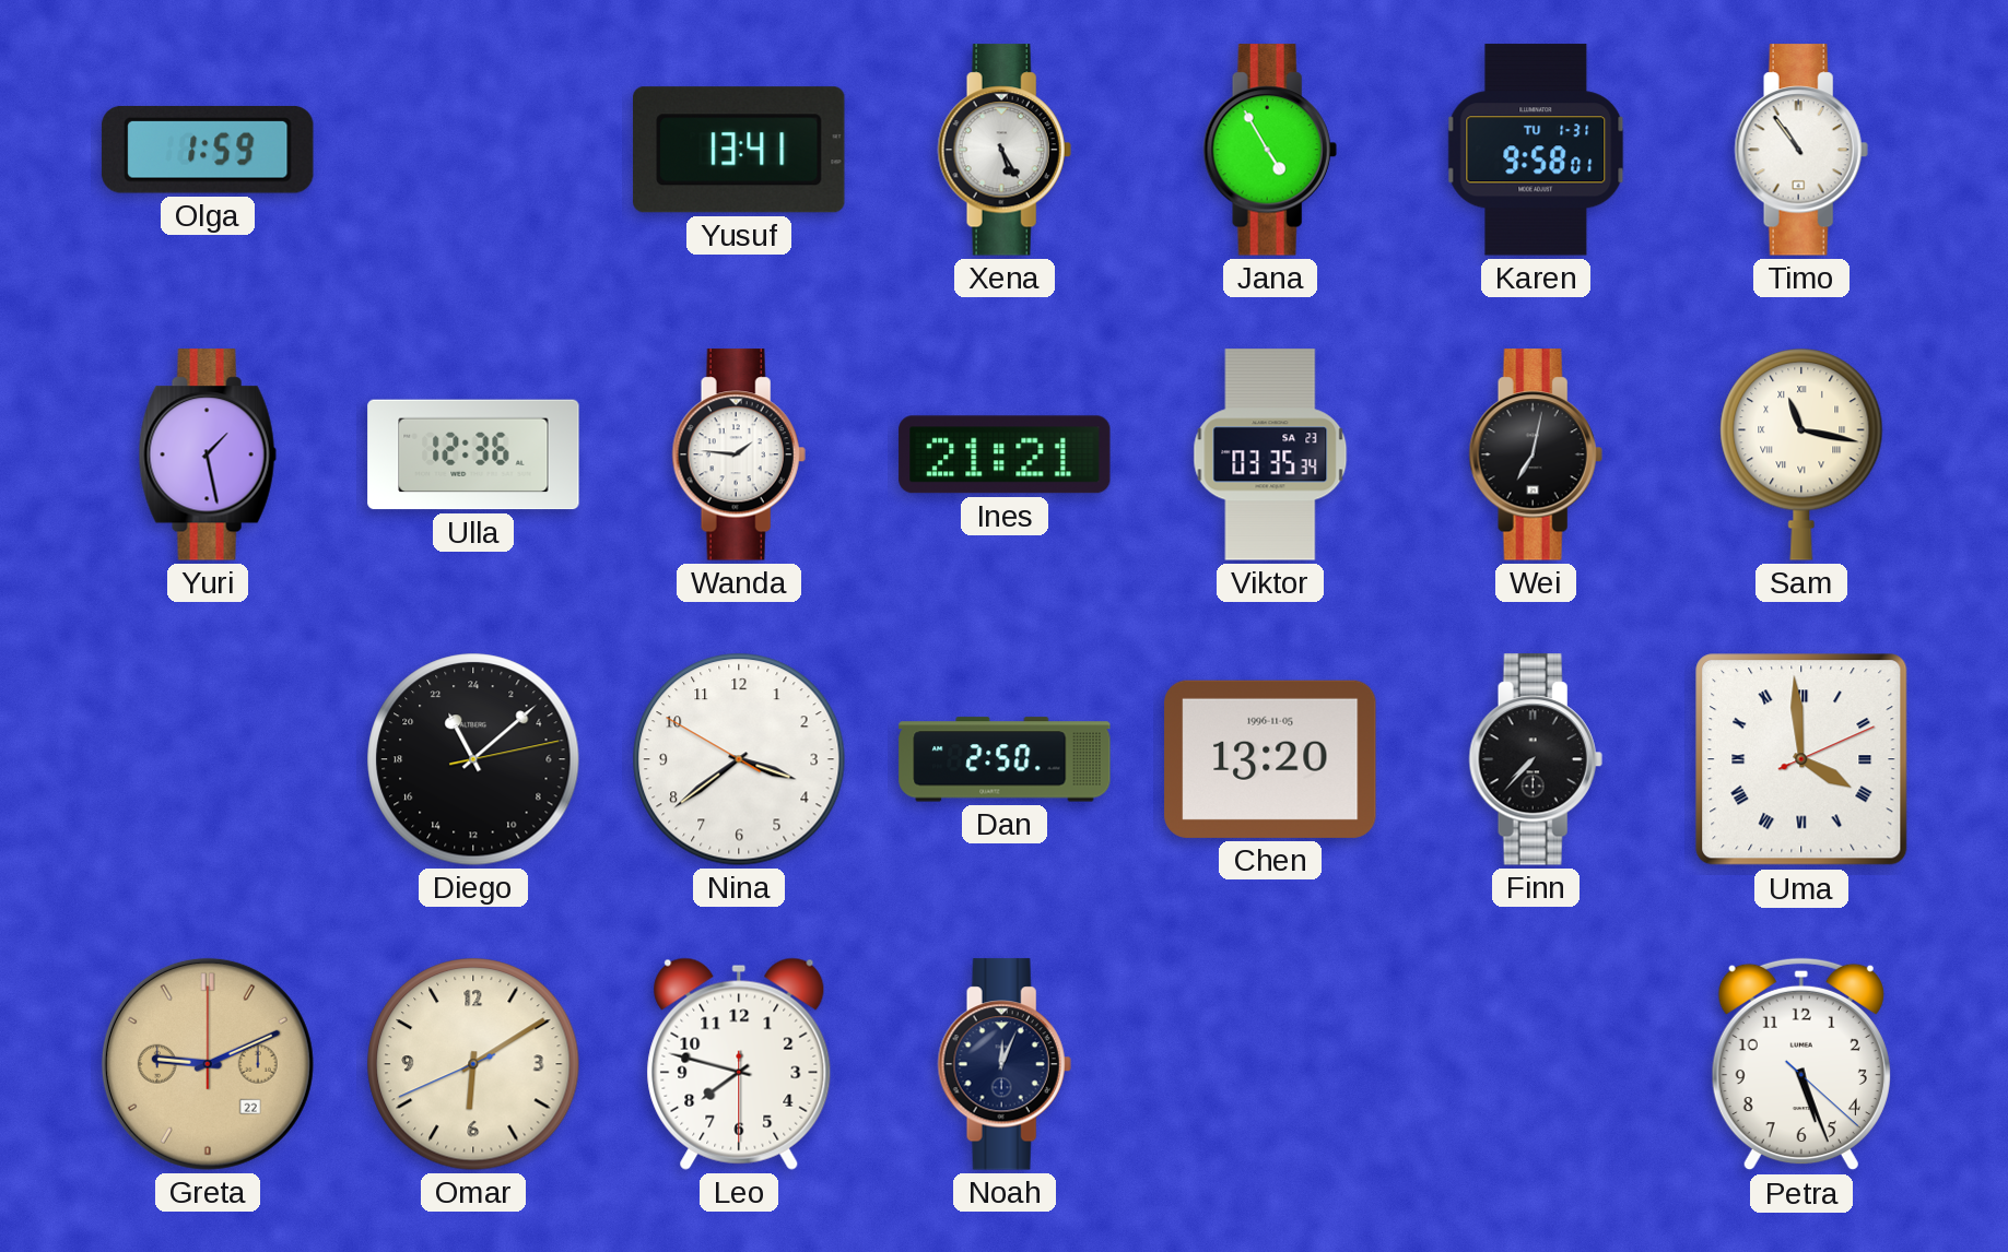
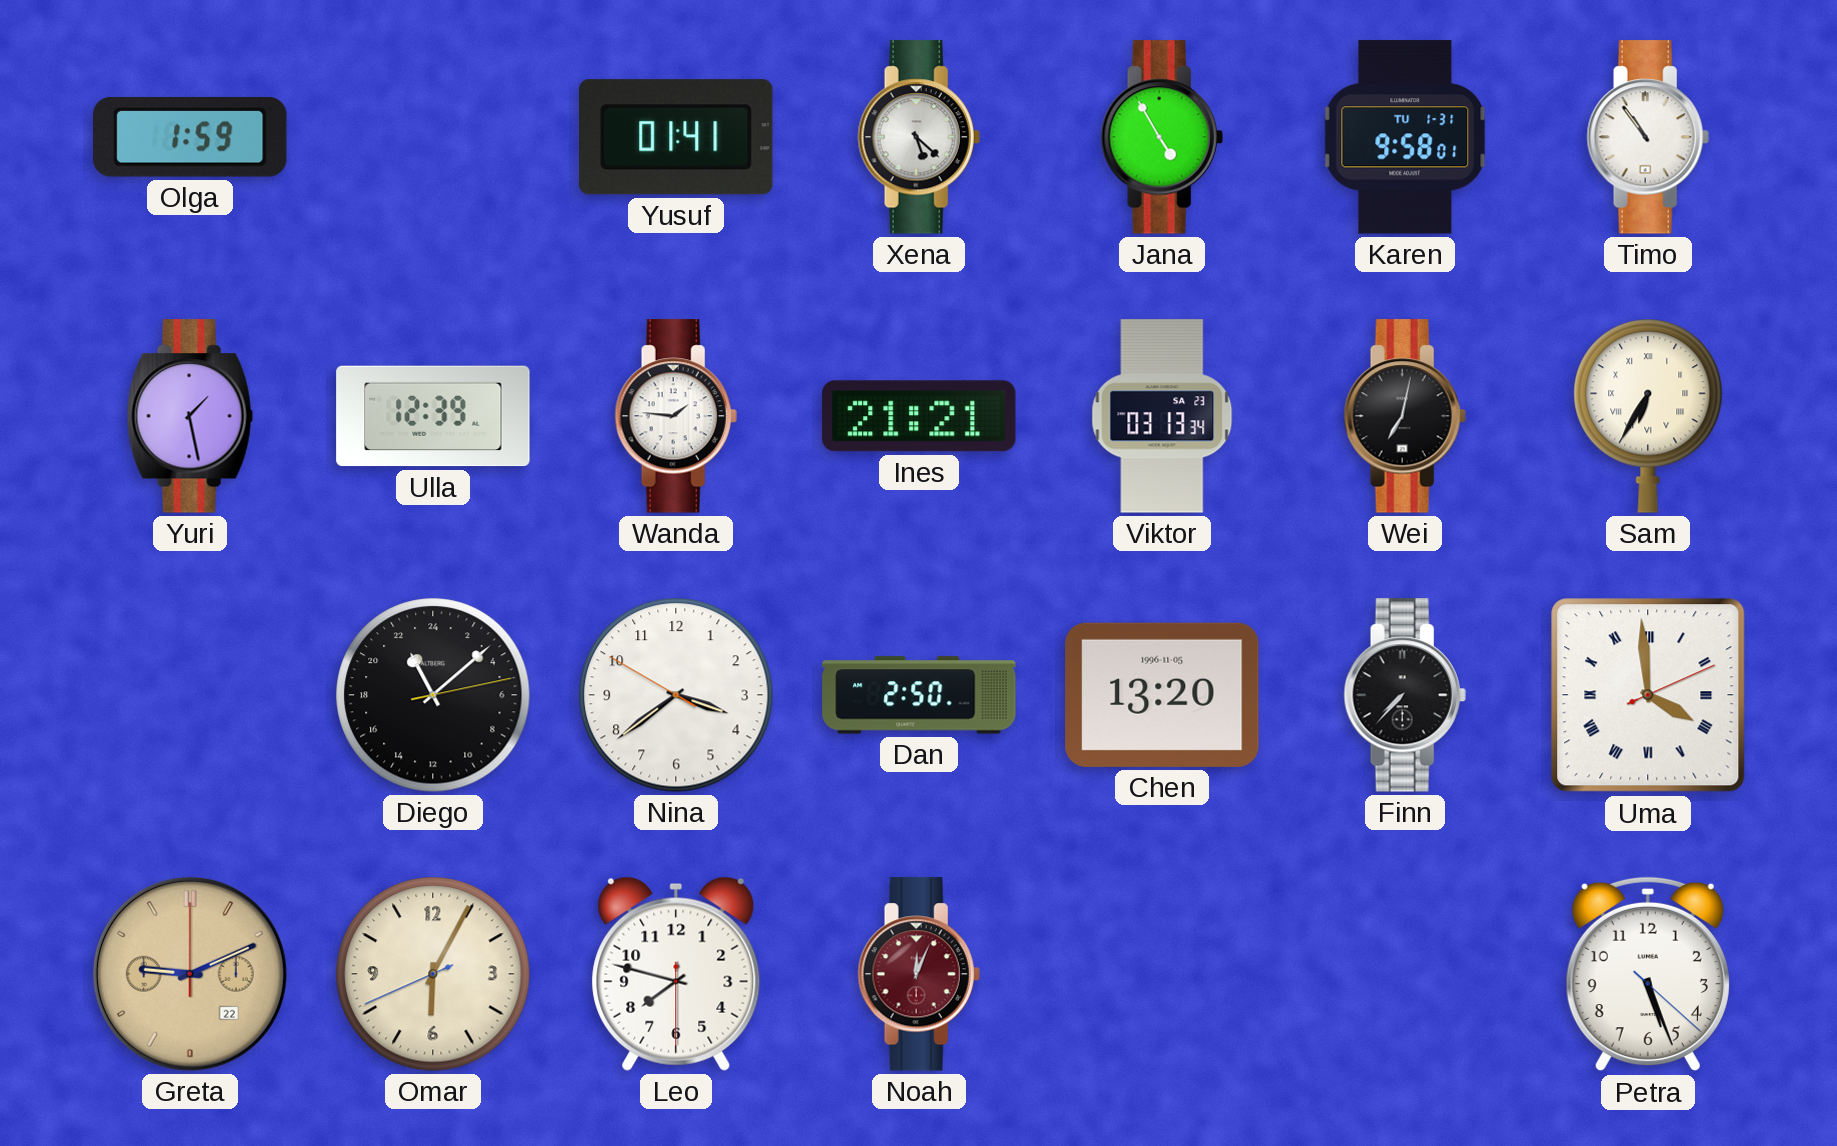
Yusuf: 13:41 -> 01:41 (677, 137)
Xena: 5:25 -> 5:22 (919, 137)
Ulla: 12:36 -> 12:39 (433, 416)
Viktor: 03:35 -> 03:13 (1162, 416)
Sam: 11:17 -> 6:35 (1648, 416)
Omar: 6:09 -> 6:04 (433, 974)
Noah dial: navy -> burgundy (919, 974)
